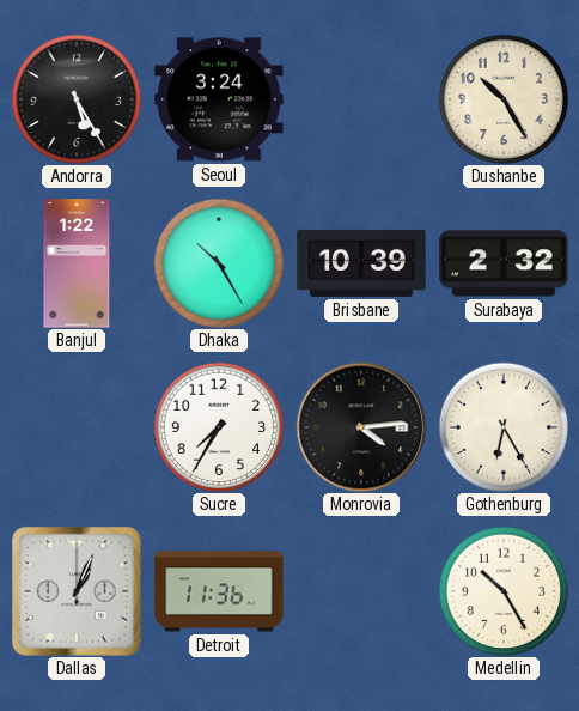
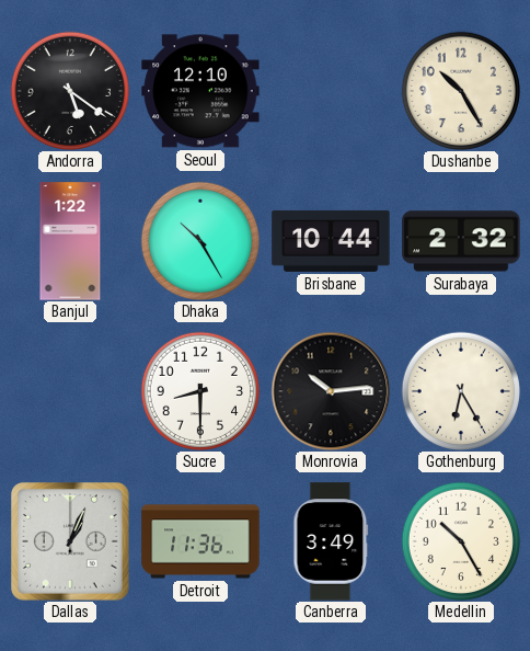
Andorra: 5:25 -> 5:21 (69, 90)
Seoul: 3:24 -> 12:10 (200, 91)
Brisbane: 10:39 -> 10:44 (331, 241)
Sucre: 7:35 -> 8:30 (199, 390)
Monrovia: 4:14 -> 10:14 (331, 391)
Canberra: none -> 3:49 (331, 541)
